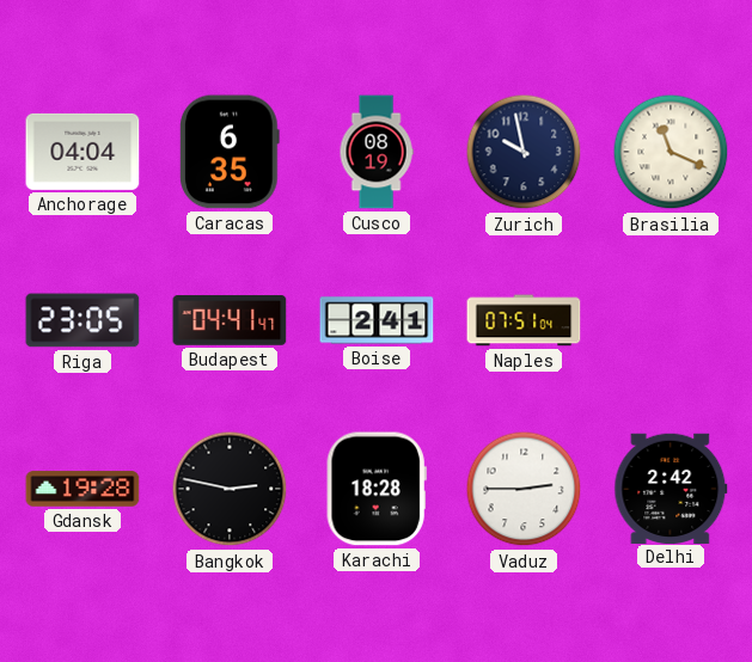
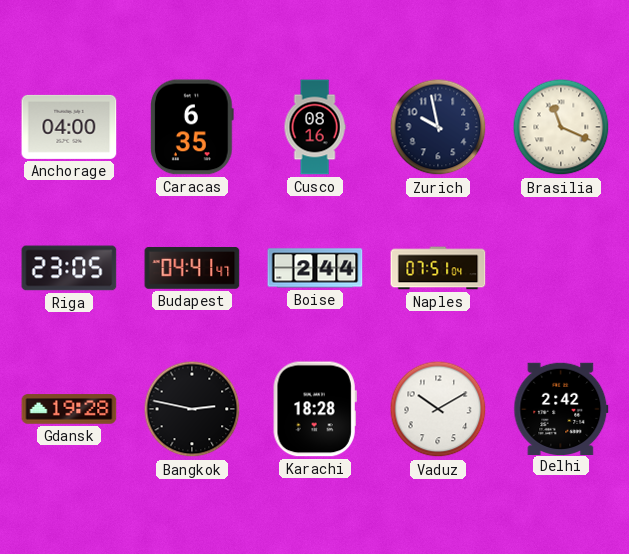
Anchorage: 04:04 -> 04:00 (69, 127)
Cusco: 08:19 -> 08:16 (315, 127)
Boise: 2:41 -> 2:44 (315, 268)
Vaduz: 2:45 -> 10:10 (438, 409)
